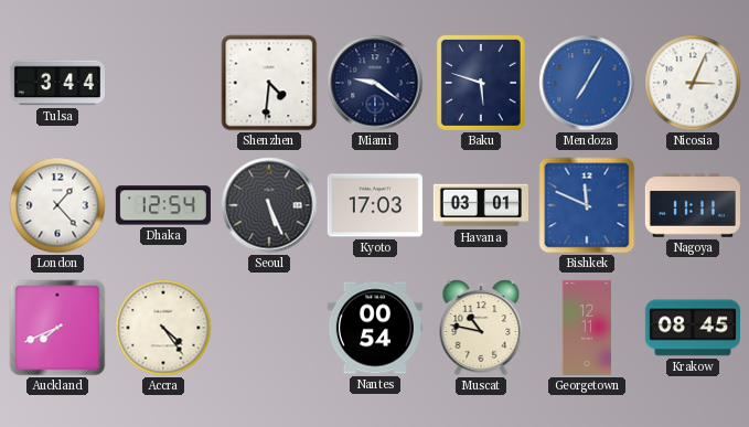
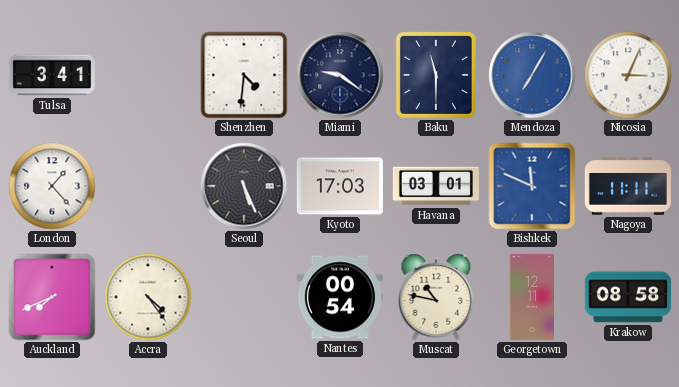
Tulsa: 3:44 -> 3:41 (52, 75)
Baku: 5:48 -> 11:30 (436, 75)
Dhaka: 12:54 -> none (163, 205)
Krakow: 08:45 -> 08:58 (628, 297)
